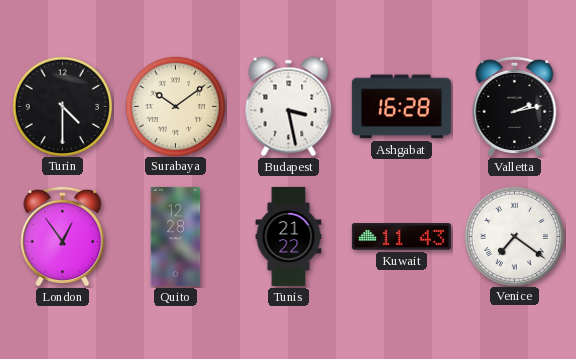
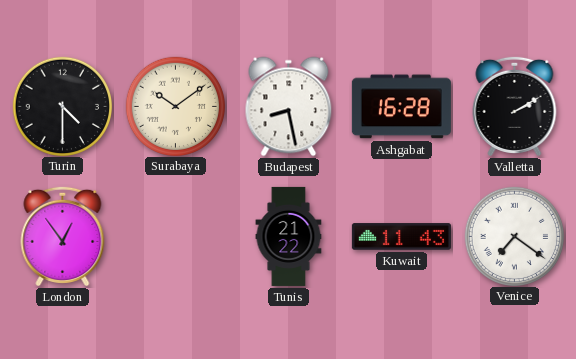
Budapest: 3:28 -> 8:28 (289, 107)
Valletta: 2:13 -> 2:10 (515, 106)
Quito: 12:28 -> none (176, 236)
